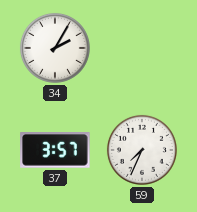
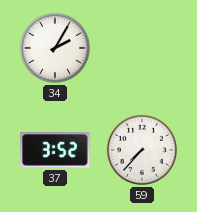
37: 3:57 -> 3:52 (55, 151)
59: 7:34 -> 7:37 (142, 150)
